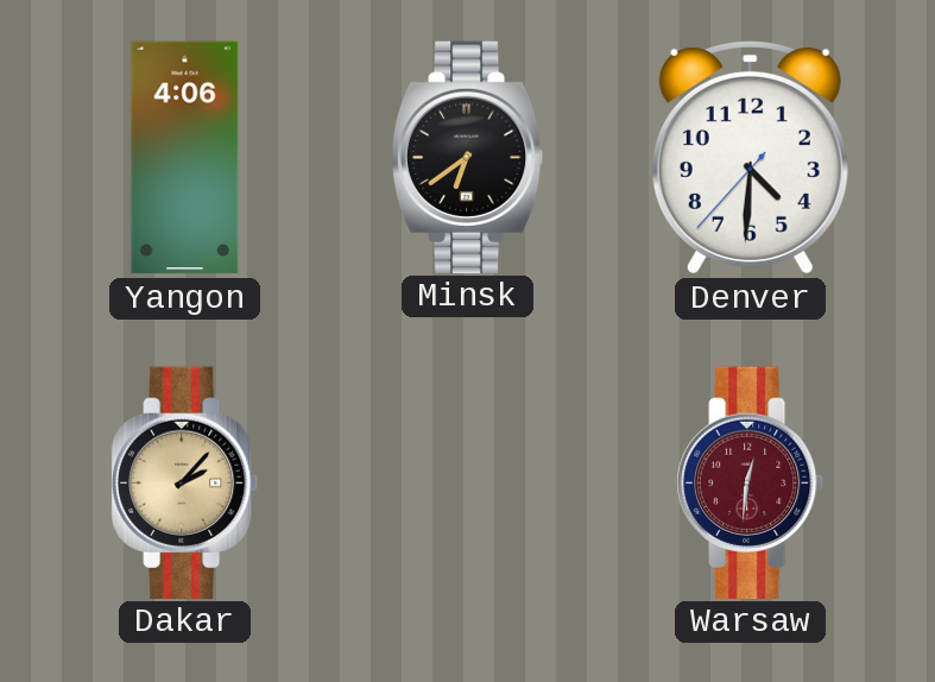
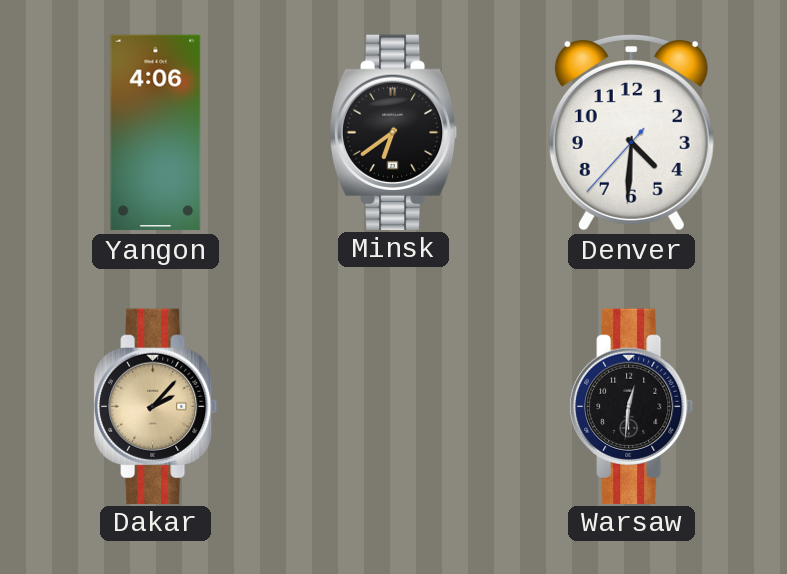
Warsaw dial: burgundy -> black (632, 406)
